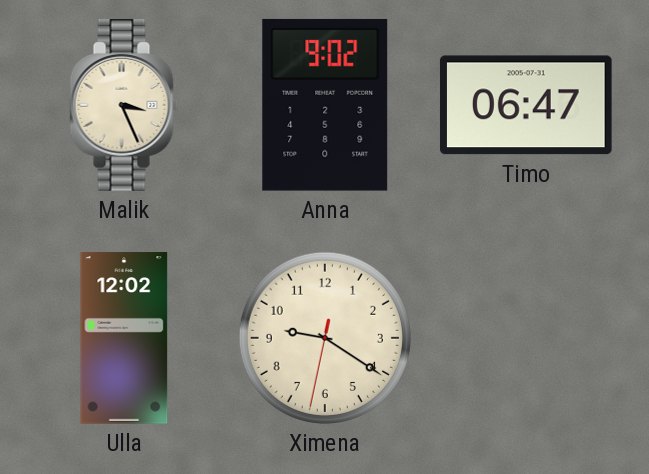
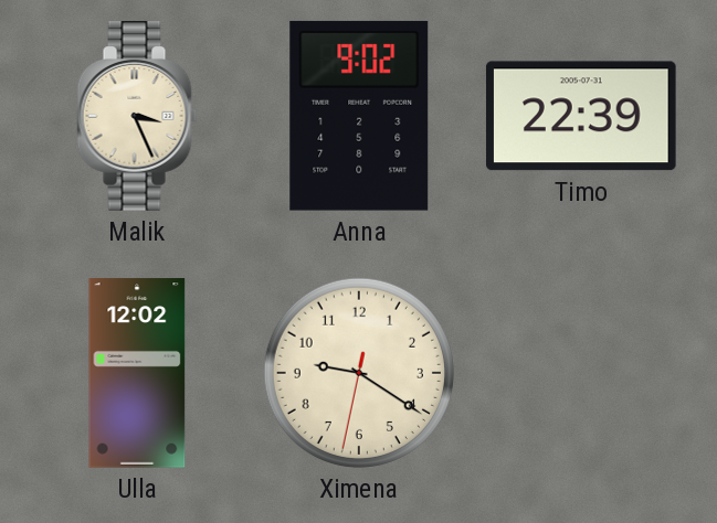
Timo: 06:47 -> 22:39 (581, 116)
